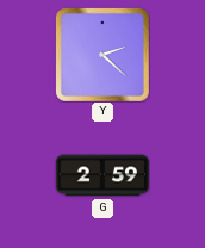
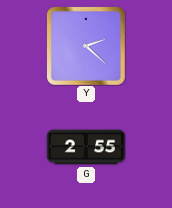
G: 2:59 -> 2:55 (85, 147)
